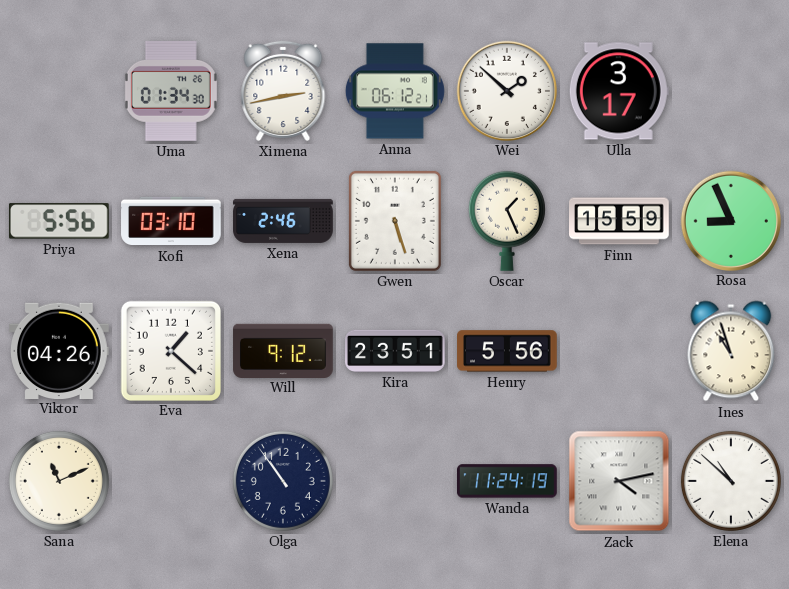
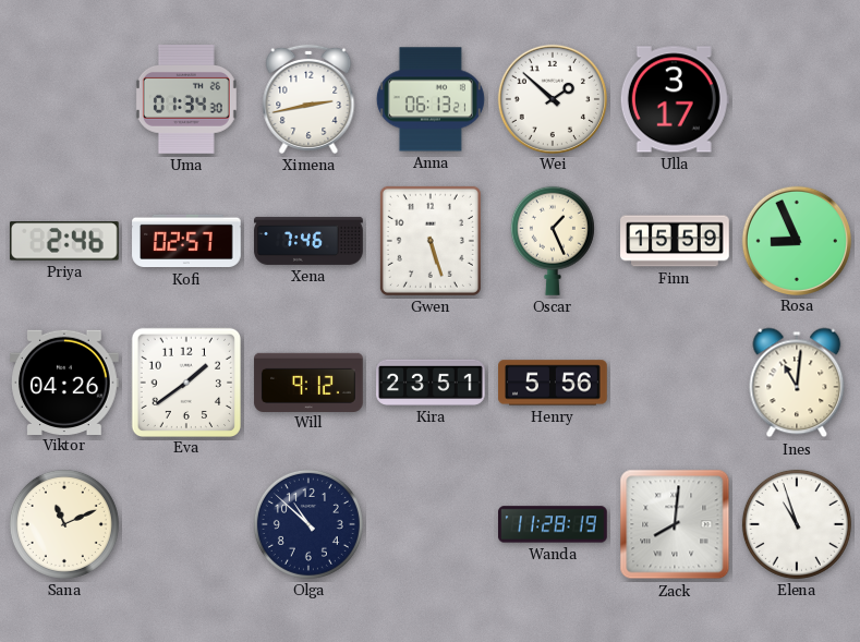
Anna: 06:12 -> 06:13 (431, 99)
Priya: 5:56 -> 2:46 (64, 241)
Kofi: 03:10 -> 02:57 (186, 241)
Xena: 2:46 -> 7:46 (308, 241)
Eva: 1:22 -> 1:39 (185, 381)
Ines: 10:57 -> 11:01 (797, 383)
Olga: 10:54 -> 10:52 (308, 524)
Wanda: 11:24 -> 11:28 (554, 524)
Zack: 4:13 -> 8:01 (675, 524)
Elena: 10:52 -> 10:57 (797, 524)
